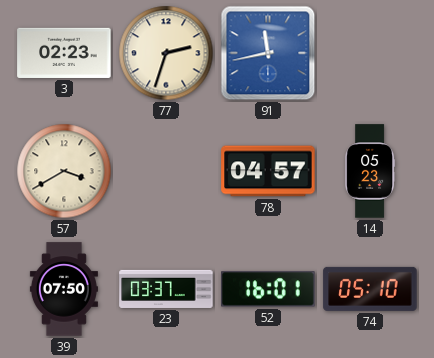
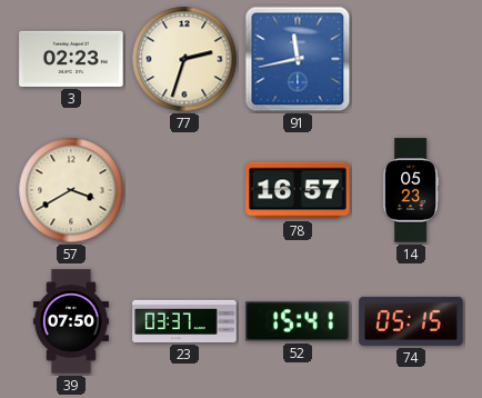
78: 04:57 -> 16:57 (298, 190)
52: 16:01 -> 15:41 (298, 321)
74: 05:10 -> 05:15 (411, 321)
